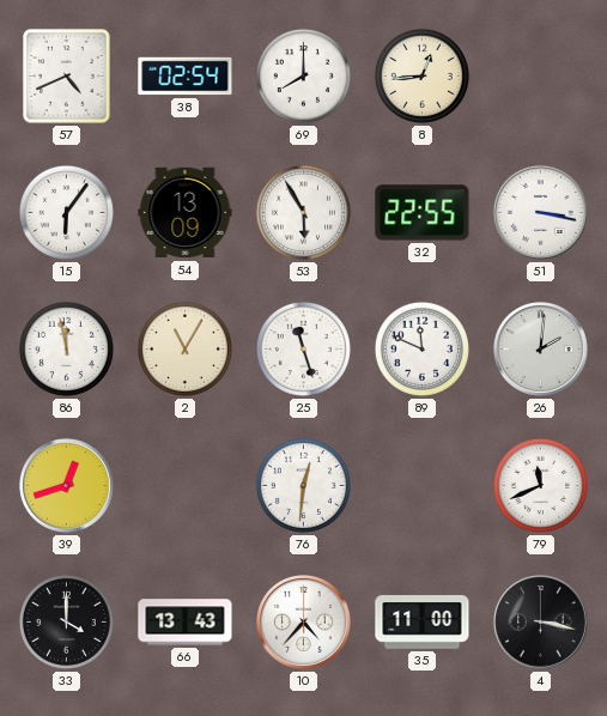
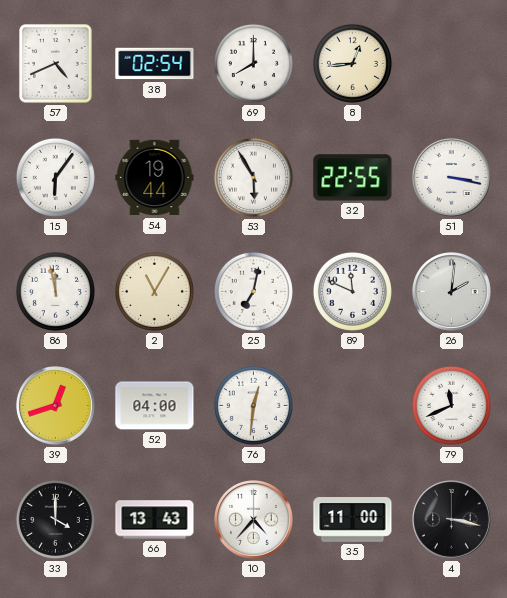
54: 13:09 -> 19:44 (155, 178)
25: 11:27 -> 7:02 (253, 291)
52: none -> 04:00 (155, 406)
